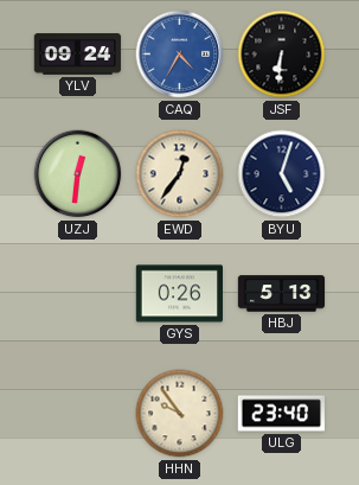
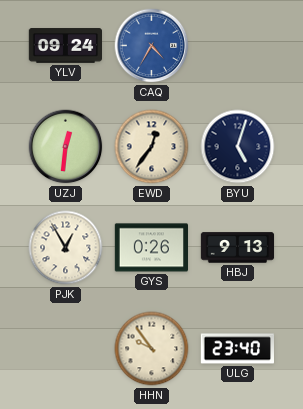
JSF: 6:31 -> none (282, 55)
PJK: none -> 12:55 (66, 248)
HBJ: 5:13 -> 9:13 (238, 248)
